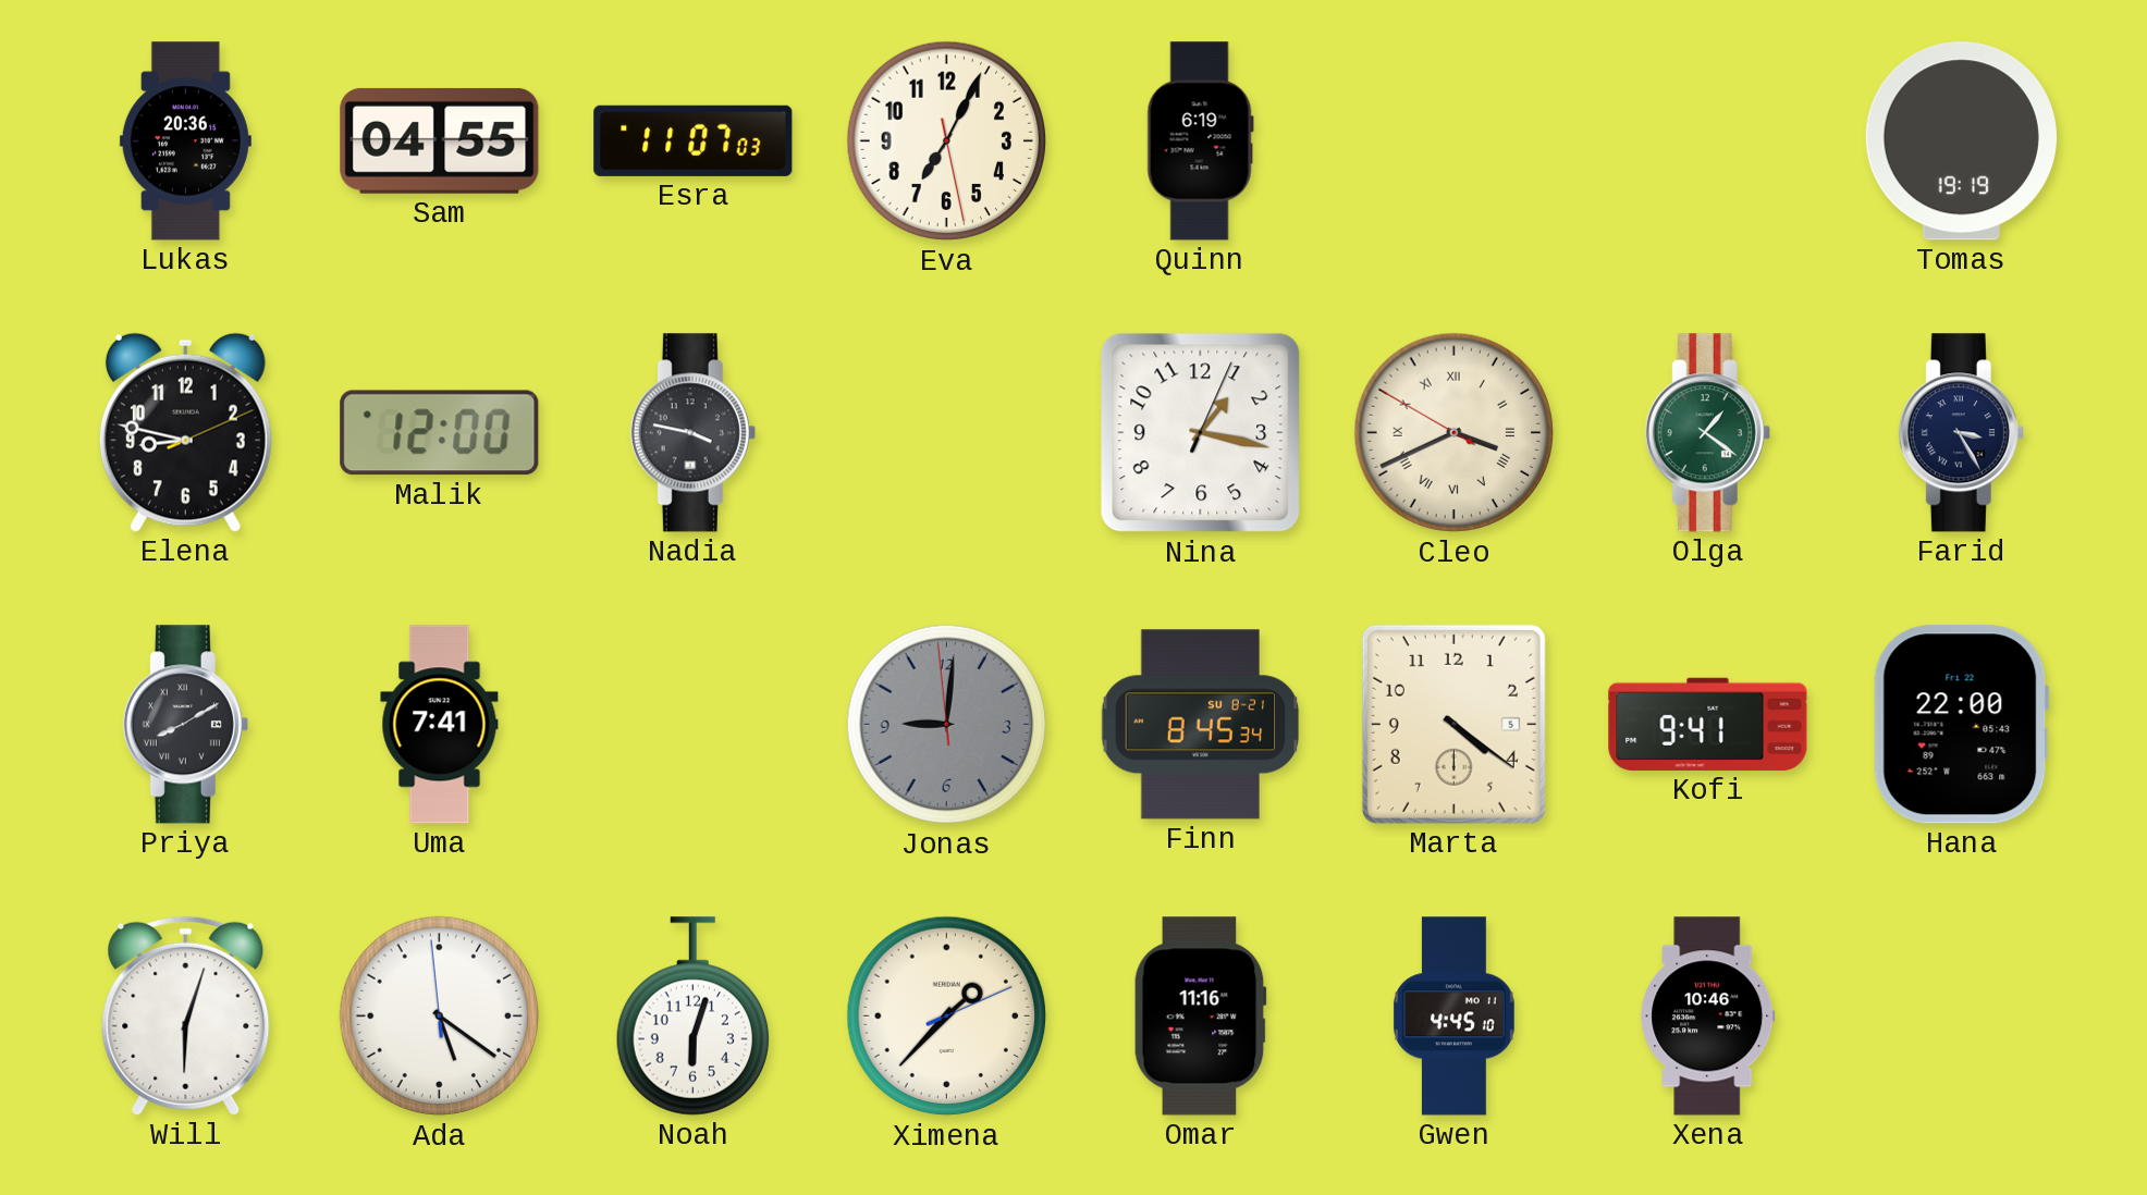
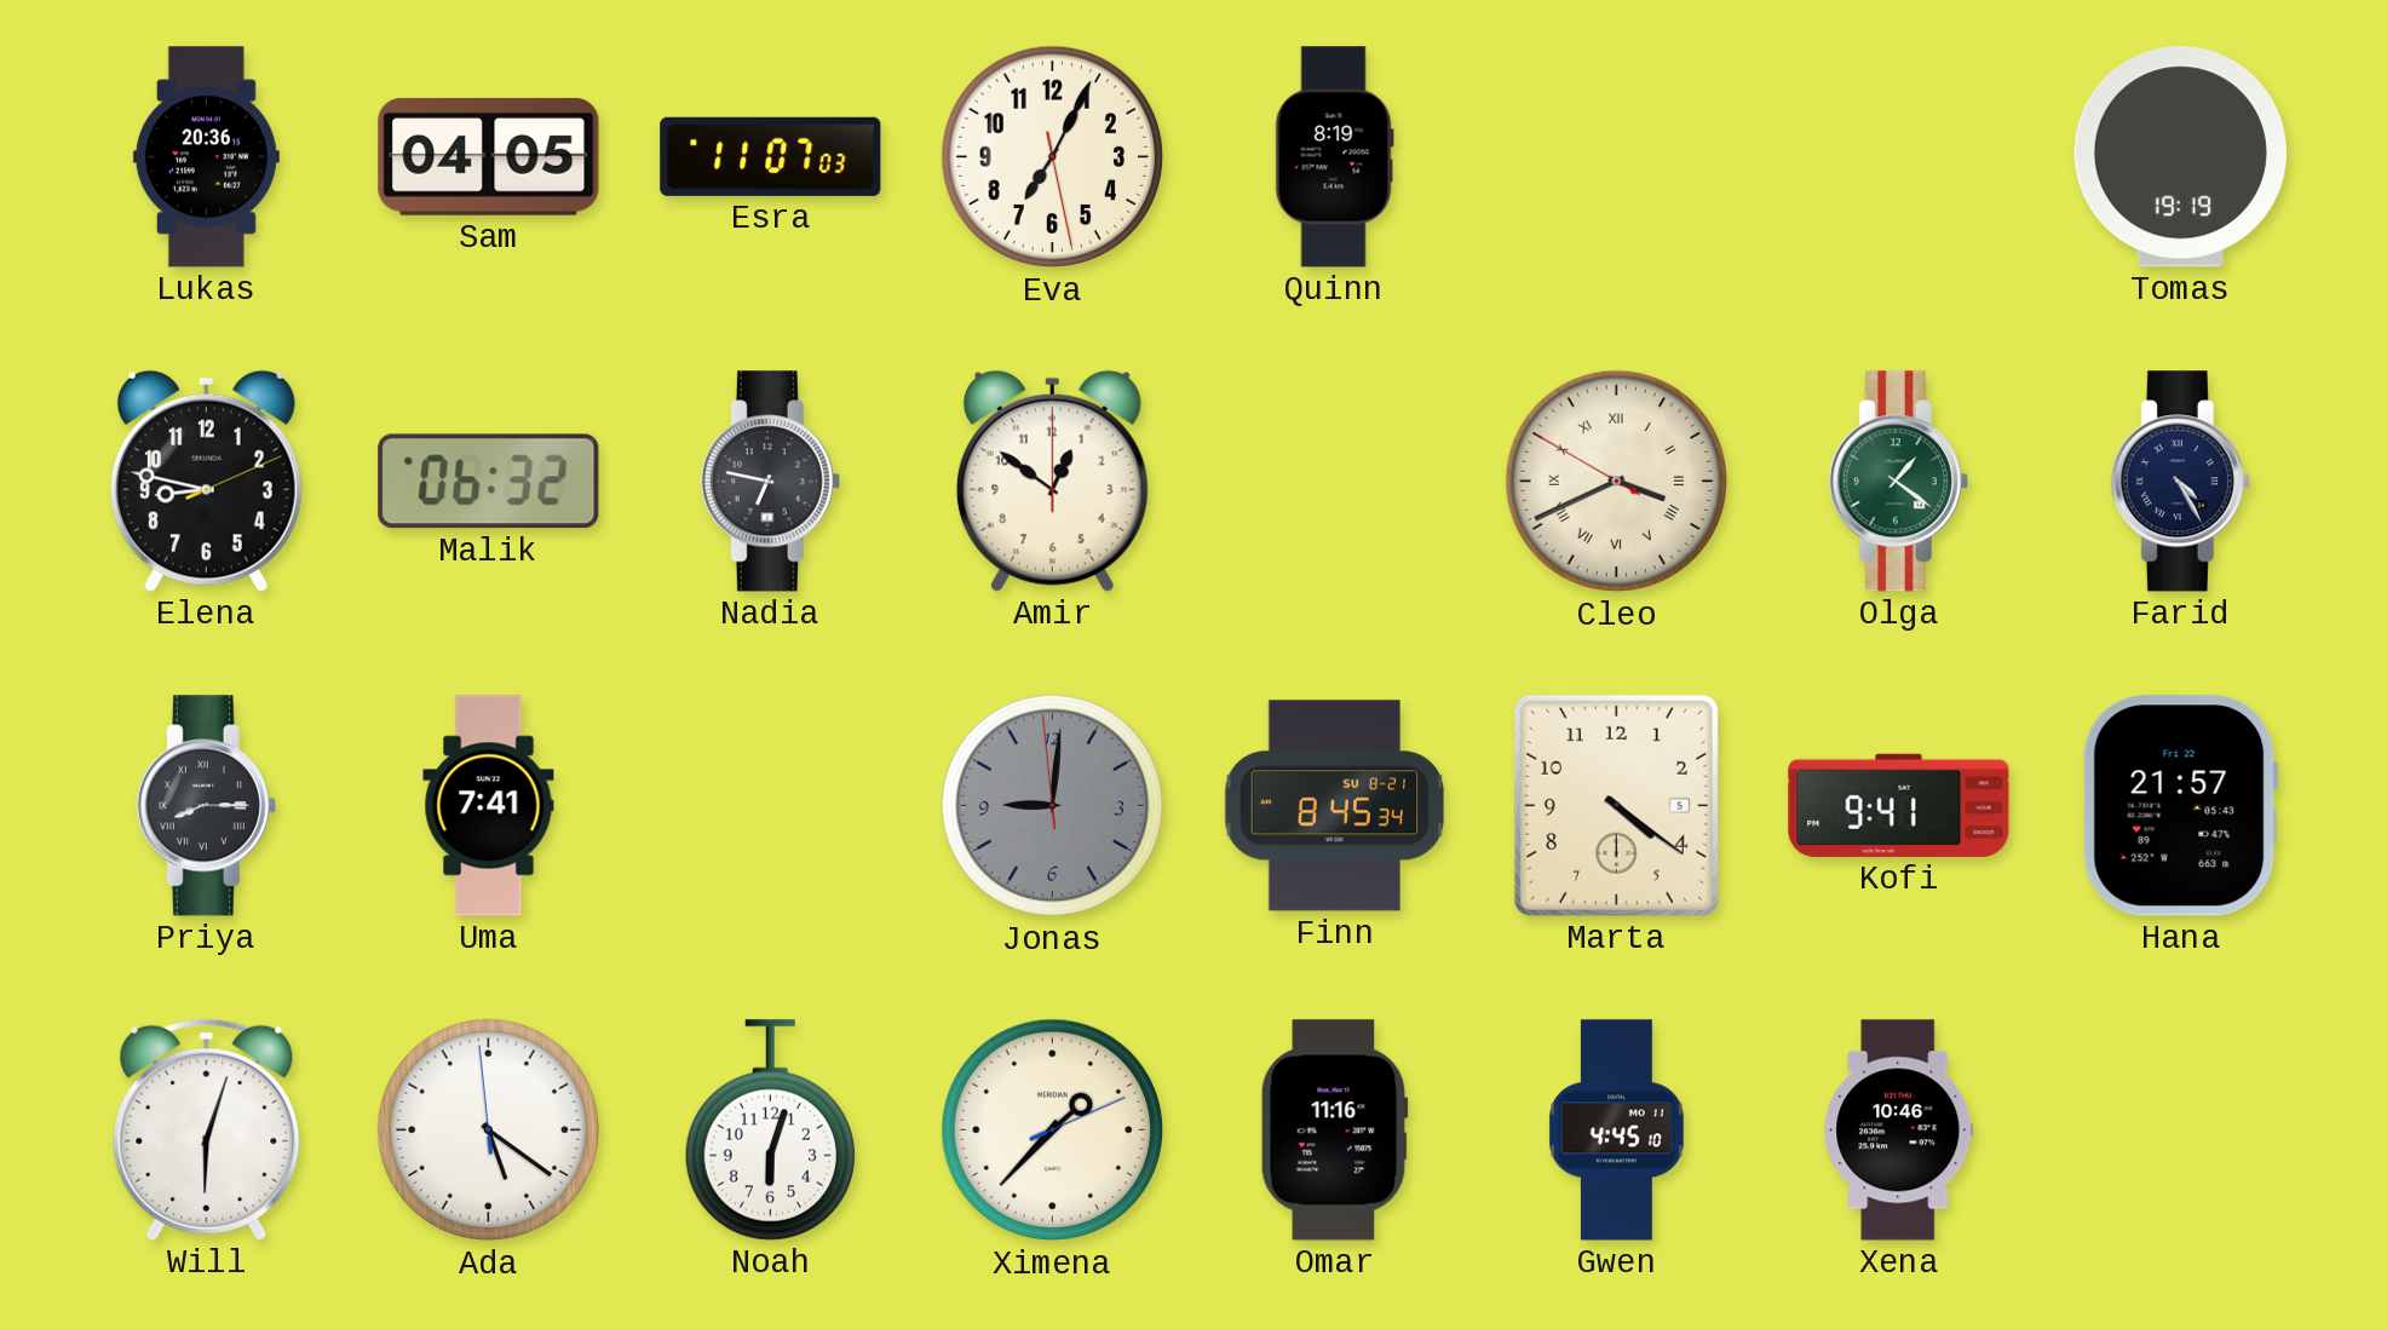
Sam: 04:55 -> 04:05 (489, 156)
Quinn: 6:19 -> 8:19 (1334, 157)
Malik: 12:00 -> 06:32 (489, 482)
Nadia: 3:47 -> 6:47 (770, 482)
Amir: none -> 12:51 (1052, 481)
Nina: 1:17 -> none (1201, 433)
Farid: 3:25 -> 4:25 (2180, 482)
Priya: 8:10 -> 8:15 (206, 806)
Hana: 22:00 -> 21:57 (2180, 806)
